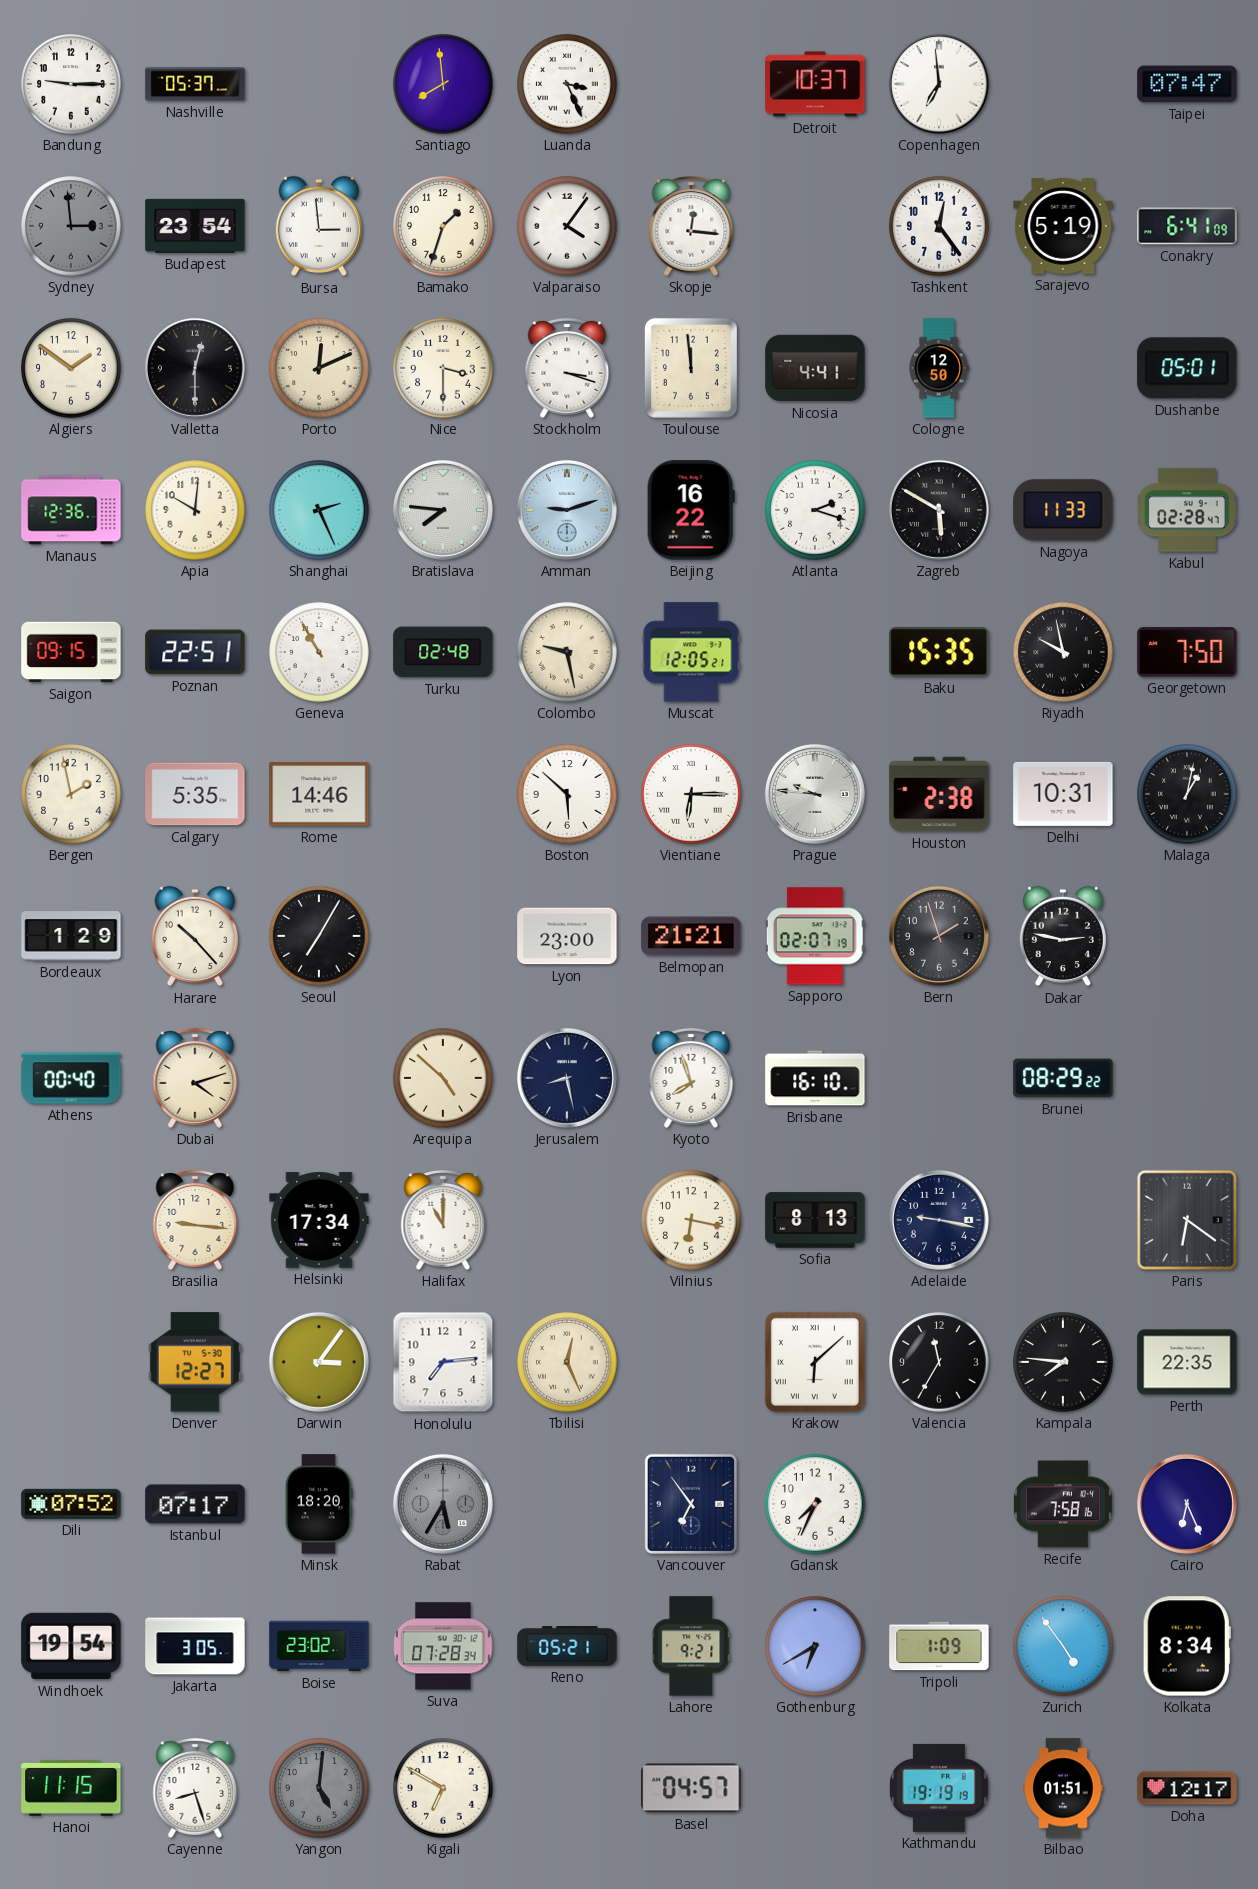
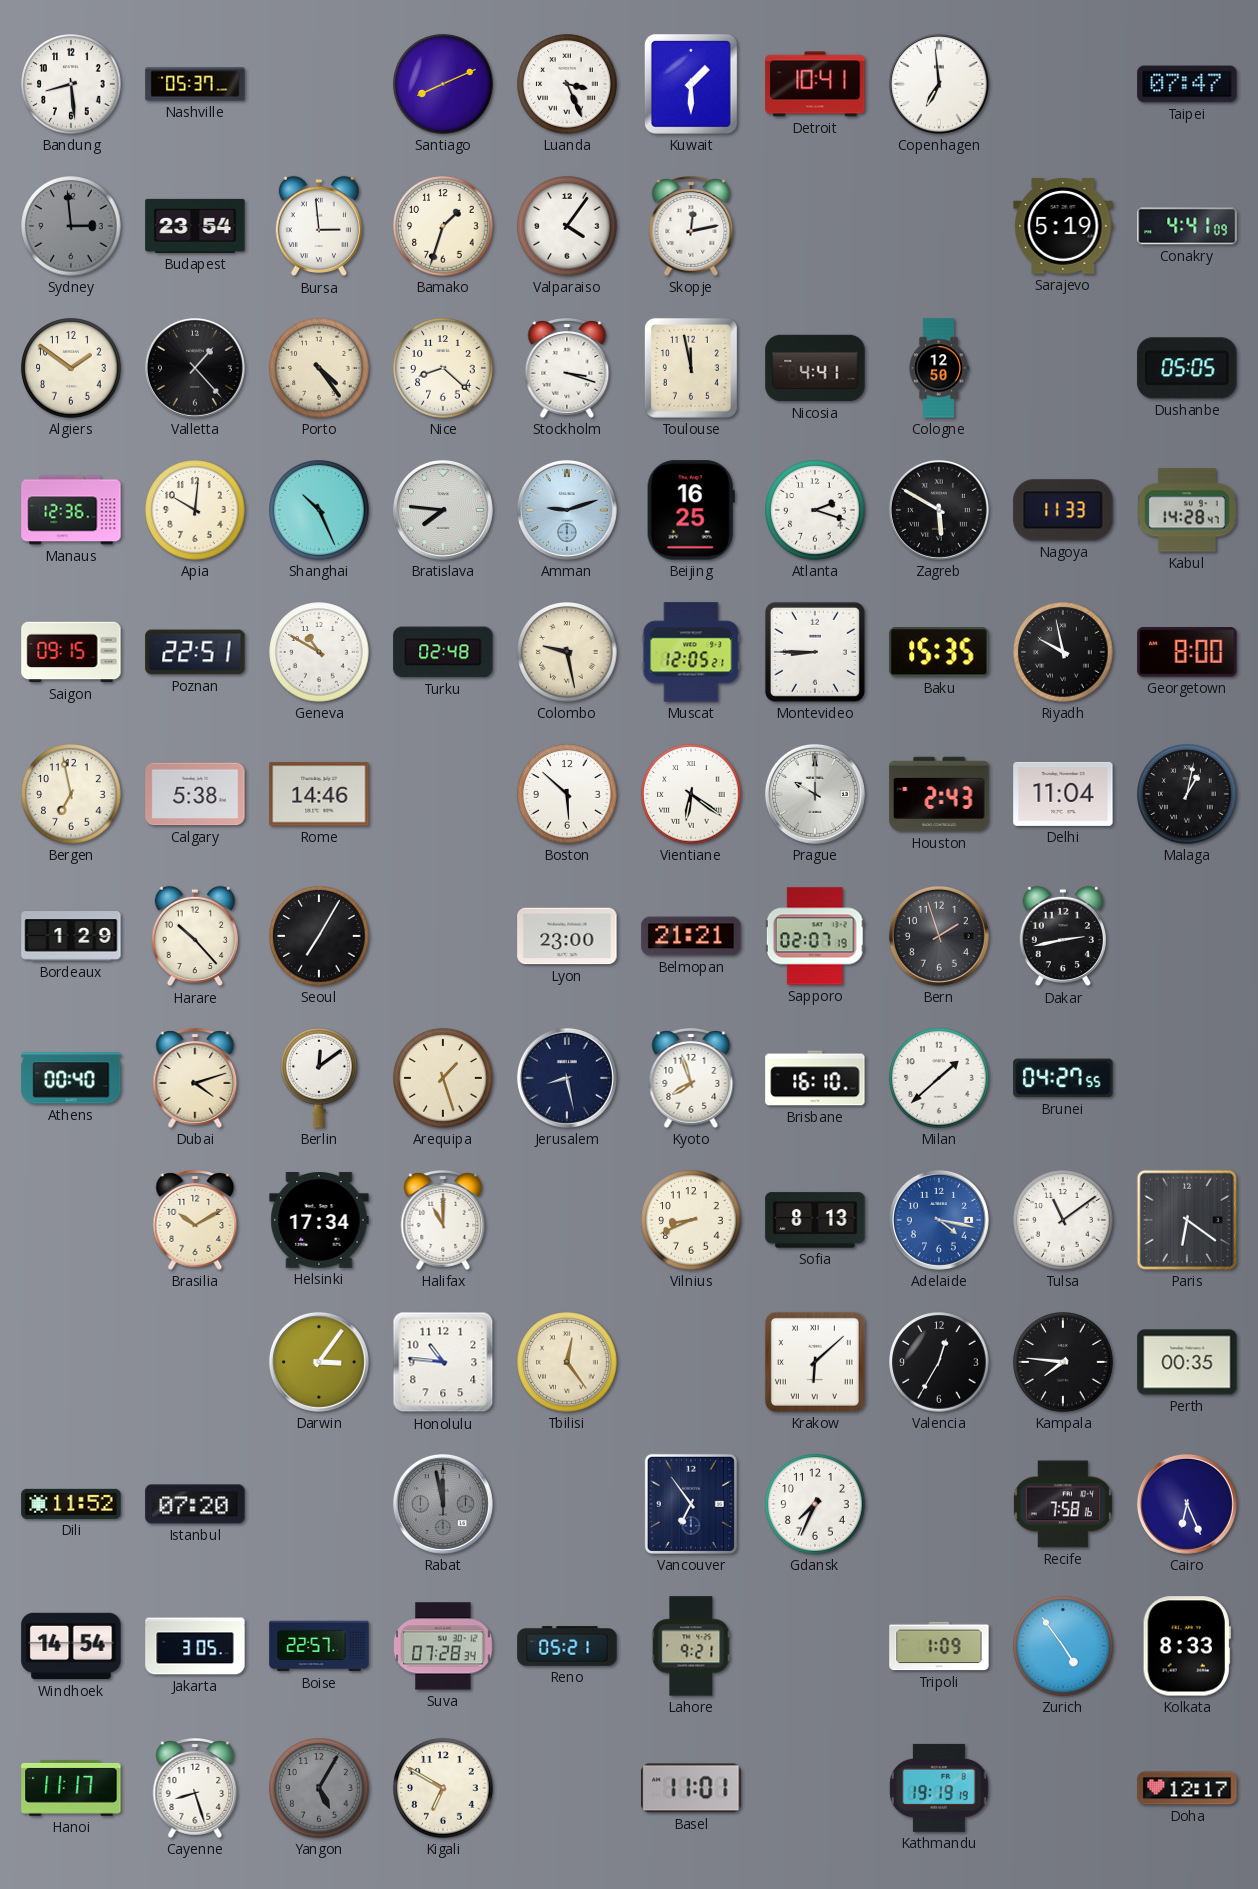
Bandung: 9:15 -> 8:29 (71, 84)
Santiago: 7:59 -> 8:11 (443, 84)
Kuwait: none -> 1:30 (691, 84)
Detroit: 10:37 -> 10:41 (815, 84)
Skopje: 12:16 -> 12:13 (691, 226)
Tashkent: 12:24 -> none (939, 226)
Conakry: 6:41 -> 4:41 (1187, 226)
Valletta: 12:30 -> 1:23 (195, 368)
Porto: 12:11 -> 4:24 (319, 368)
Nice: 3:30 -> 8:22 (443, 368)
Toulouse: 11:59 -> 11:58 (691, 368)
Dushanbe: 05:01 -> 05:05 (1187, 368)
Shanghai: 2:26 -> 10:26 (319, 510)
Beijing: 16:22 -> 16:25 (691, 510)
Kabul: 02:28 -> 14:28 (1188, 510)
Geneva: 10:55 -> 10:50 (319, 652)
Montevideo: none -> 8:45 (815, 652)
Georgetown: 7:50 -> 8:00 (1187, 652)
Bergen: 1:58 -> 6:58 (71, 794)
Calgary: 5:35 -> 5:38 (195, 794)
Vientiane: 6:15 -> 6:21 (691, 794)
Prague: 9:46 -> 10:00 (815, 794)
Houston: 2:38 -> 2:43 (939, 794)
Delhi: 10:31 -> 11:04 (1063, 794)
Dakar: 2:47 -> 2:43 (1063, 936)
Berlin: none -> 12:09 (319, 1078)
Arequipa: 4:52 -> 1:27 (443, 1078)
Milan: none -> 1:38 (939, 1078)
Brunei: 08:29 -> 04:27 (1063, 1078)
Brasilia: 9:16 -> 10:10 (195, 1220)
Vilnius: 6:17 -> 8:41 (691, 1220)
Adelaide: 9:17 -> 4:17 (939, 1220)
Adelaide dial: navy -> blue (939, 1220)
Tulsa: none -> 11:09 (1063, 1220)
Denver: 12:27 -> none (195, 1362)
Honolulu: 7:14 -> 10:46 (443, 1362)
Tbilisi: 12:26 -> 12:24 (567, 1362)
Valencia: 11:35 -> 12:35 (939, 1362)
Perth: 22:35 -> 00:35 (1187, 1362)
Dili: 07:52 -> 11:52 (71, 1504)
Istanbul: 07:17 -> 07:20 (195, 1504)
Minsk: 18:20 -> none (319, 1504)
Rabat: 5:35 -> 11:58 (443, 1504)
Windhoek: 19:54 -> 14:54 (71, 1646)
Boise: 23:02 -> 22:57 (319, 1646)
Gothenburg: 6:40 -> none (815, 1646)
Kolkata: 8:34 -> 8:33 (1187, 1646)
Hanoi: 11:15 -> 11:17 (71, 1788)
Yangon: 5:01 -> 5:05 (319, 1788)
Basel: 04:57 -> 11:01 (691, 1788)
Bilbao: 01:51 -> none (1063, 1788)
